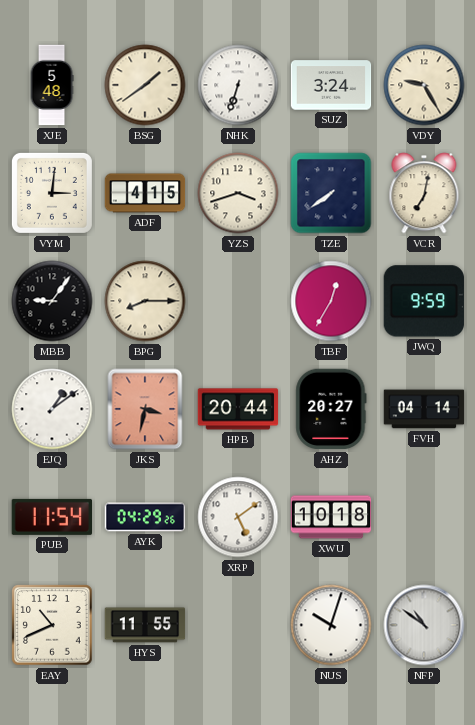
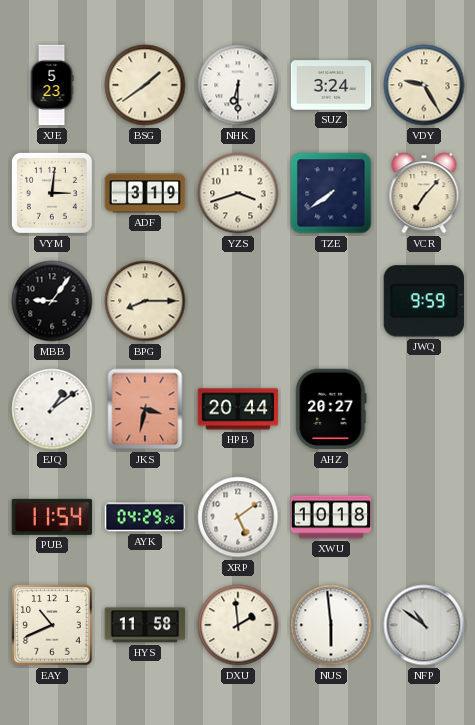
XJE: 5:48 -> 5:23 (52, 85)
NHK: 6:33 -> 6:30 (238, 85)
ADF: 4:15 -> 3:19 (145, 193)
VCR: 7:02 -> 7:07 (424, 193)
TBF: 12:35 -> none (331, 301)
FVH: 04:14 -> none (424, 409)
HYS: 11:55 -> 11:58 (145, 625)
DXU: none -> 1:59 (238, 625)
NUS: 10:03 -> 5:59 (331, 625)
